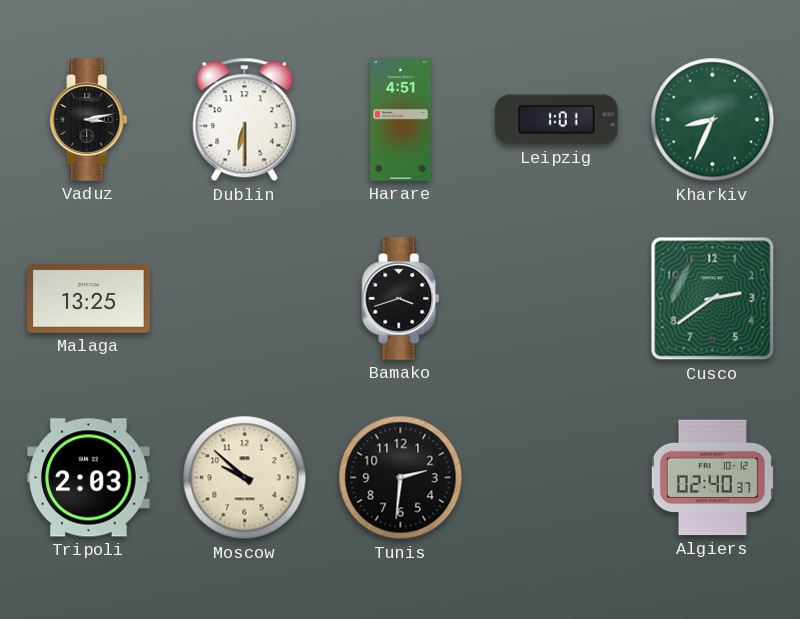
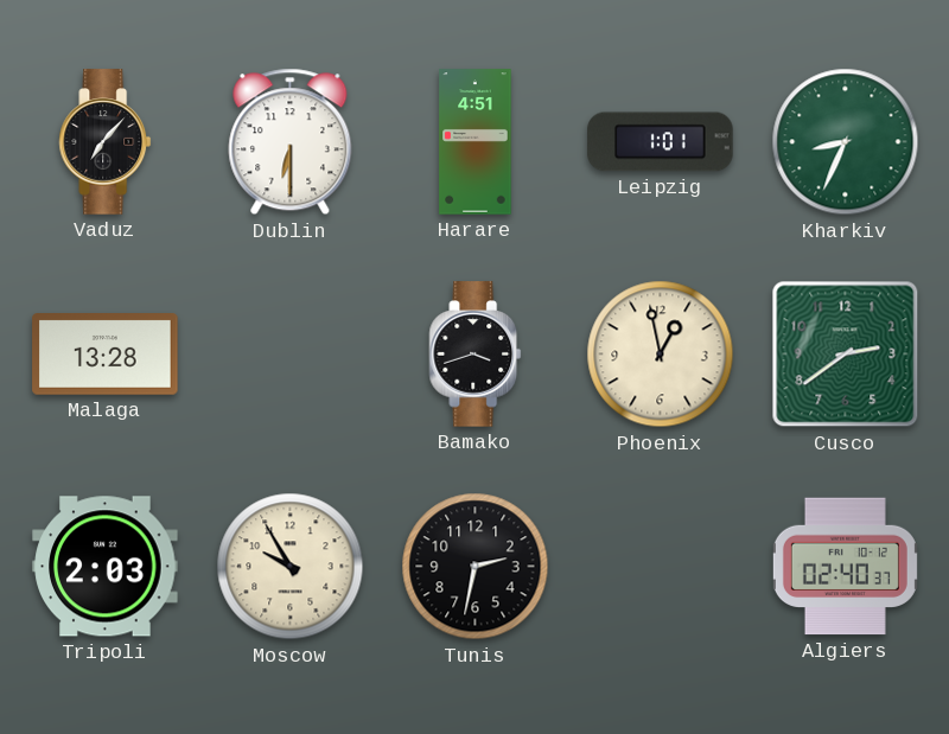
Vaduz: 3:13 -> 7:07 (106, 142)
Malaga: 13:25 -> 13:28 (106, 355)
Phoenix: none -> 12:58 (661, 355)
Moscow: 9:52 -> 9:55 (291, 567)
Tunis: 2:31 -> 2:32 (476, 567)
